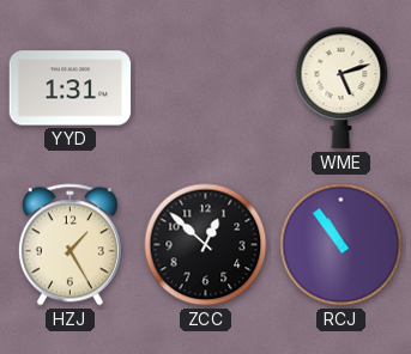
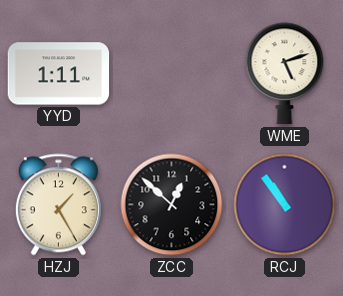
YYD: 1:31 -> 1:11 (59, 74)
